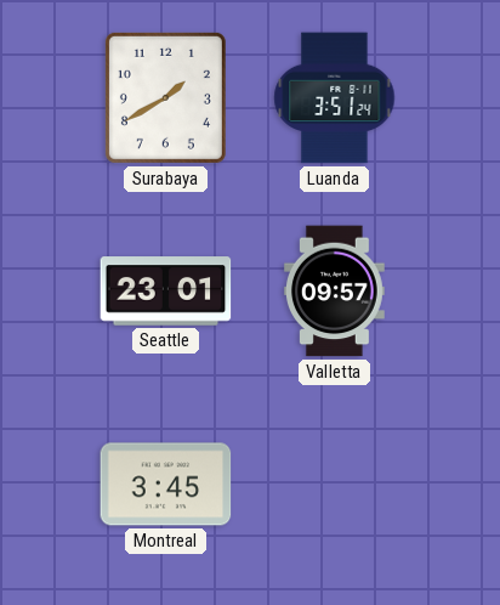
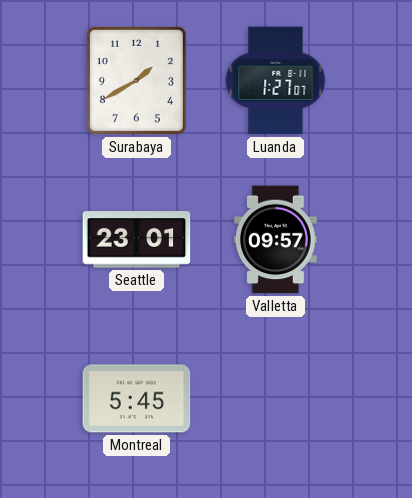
Luanda: 3:51 -> 1:27 (276, 81)
Montreal: 3:45 -> 5:45 (137, 399)
